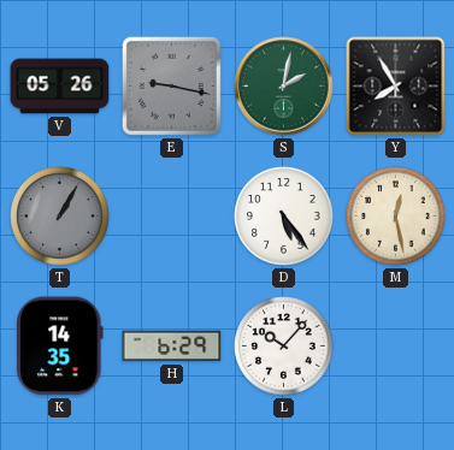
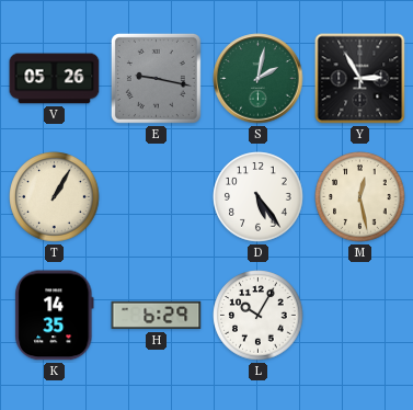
Y: 7:55 -> 2:55 (360, 79)
T dial: grey -> cream (55, 197)
L: 10:07 -> 10:05 (259, 316)
